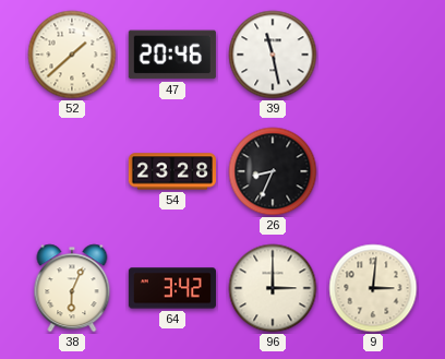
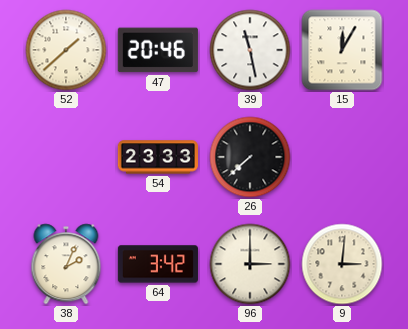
15: none -> 12:05 (342, 50)
54: 23:28 -> 23:33 (158, 157)
26: 8:34 -> 7:38 (250, 157)
38: 6:04 -> 2:04 (66, 264)
